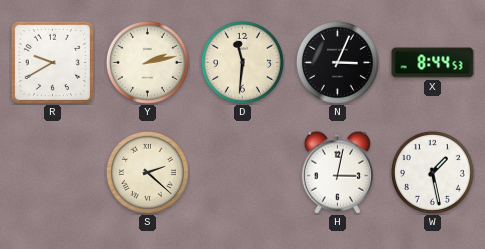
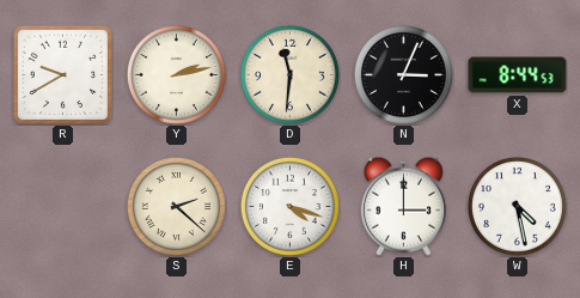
E: none -> 4:18 (289, 206)
H: 3:02 -> 3:00 (403, 206)
W: 1:28 -> 4:28 (517, 206)
